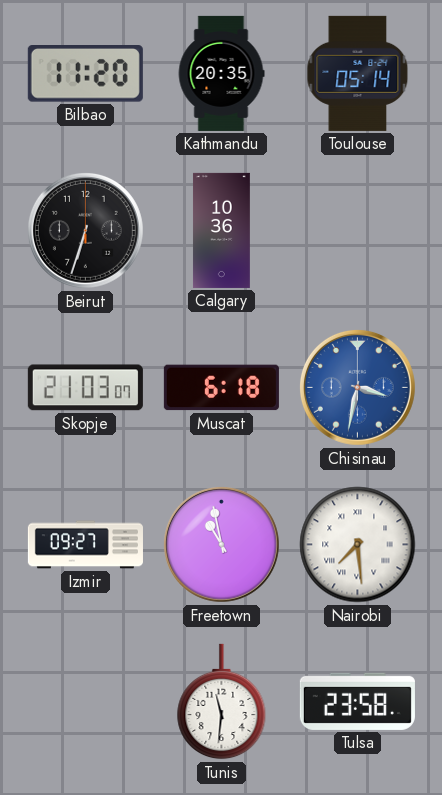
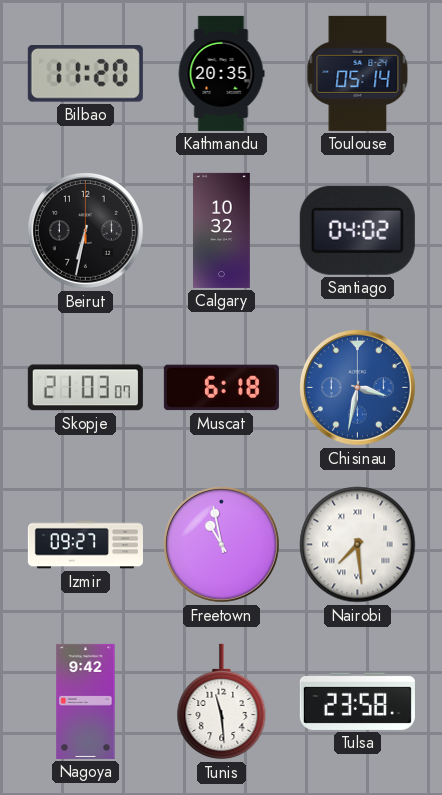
Beirut: 6:33 -> 6:32 (85, 230)
Calgary: 10:36 -> 10:32 (221, 230)
Santiago: none -> 04:02 (357, 230)
Nagoya: none -> 9:42 (86, 701)
Tunis: 11:31 -> 11:29 (222, 702)
